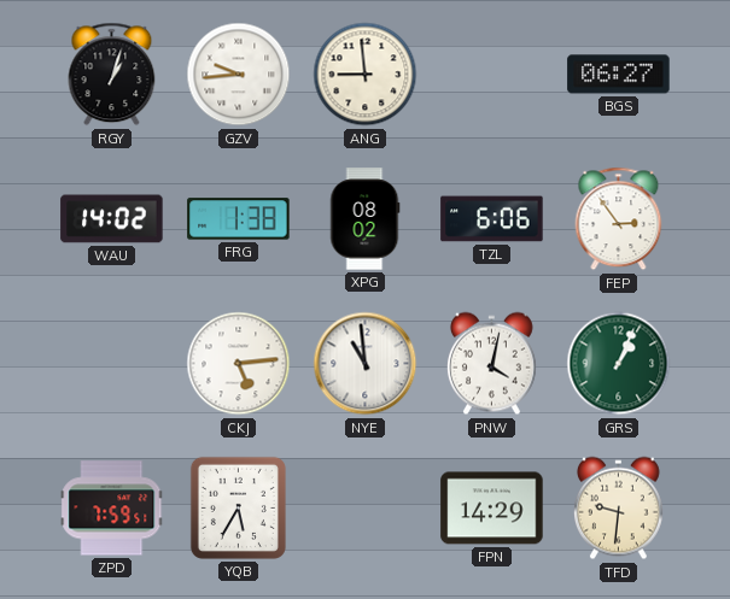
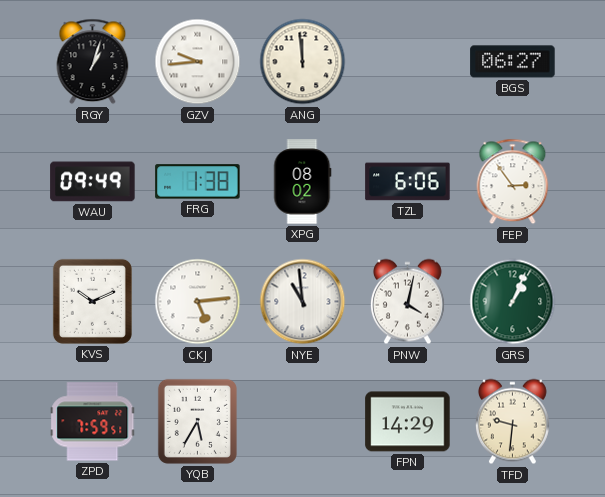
ANG: 8:59 -> 11:59 (303, 62)
WAU: 14:02 -> 09:49 (93, 182)
KVS: none -> 10:11 (92, 301)
